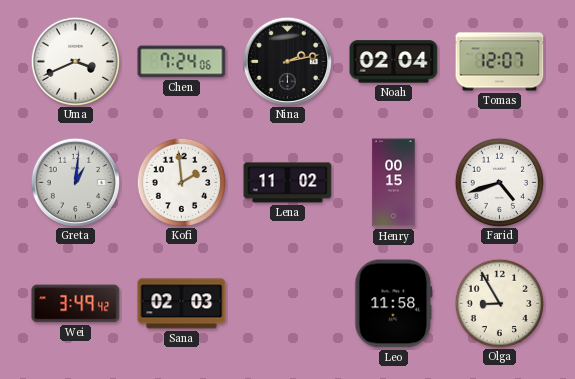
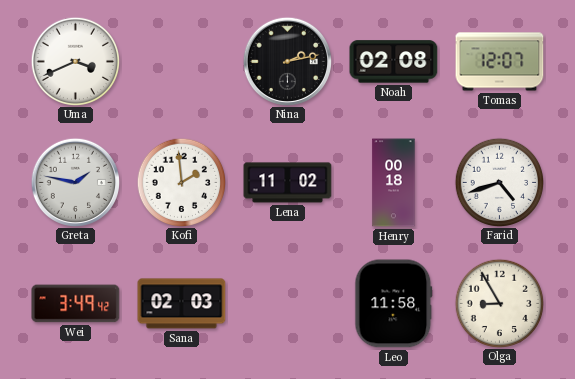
Chen: 7:24 -> none (182, 62)
Noah: 02:04 -> 02:08 (394, 62)
Greta: 1:01 -> 1:47 (75, 182)
Henry: 00:15 -> 00:18 (394, 183)
